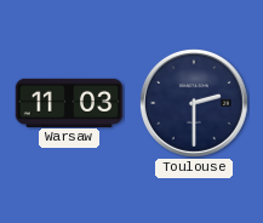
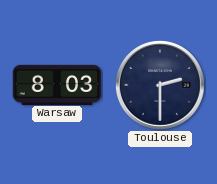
Warsaw: 11:03 -> 8:03 (57, 84)
